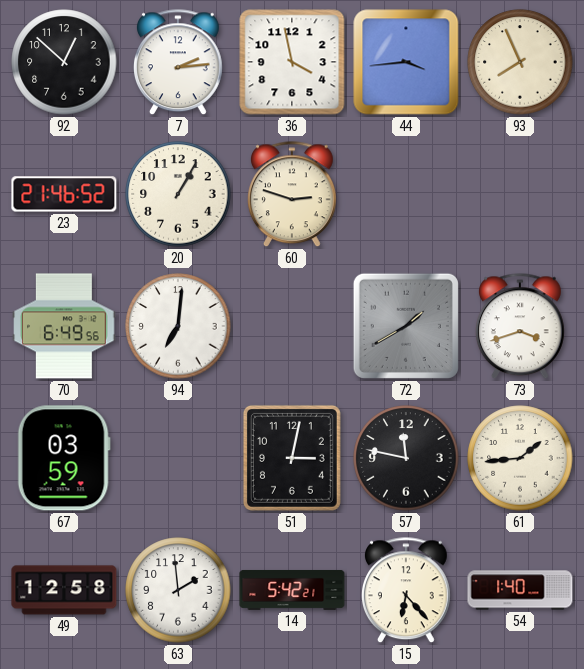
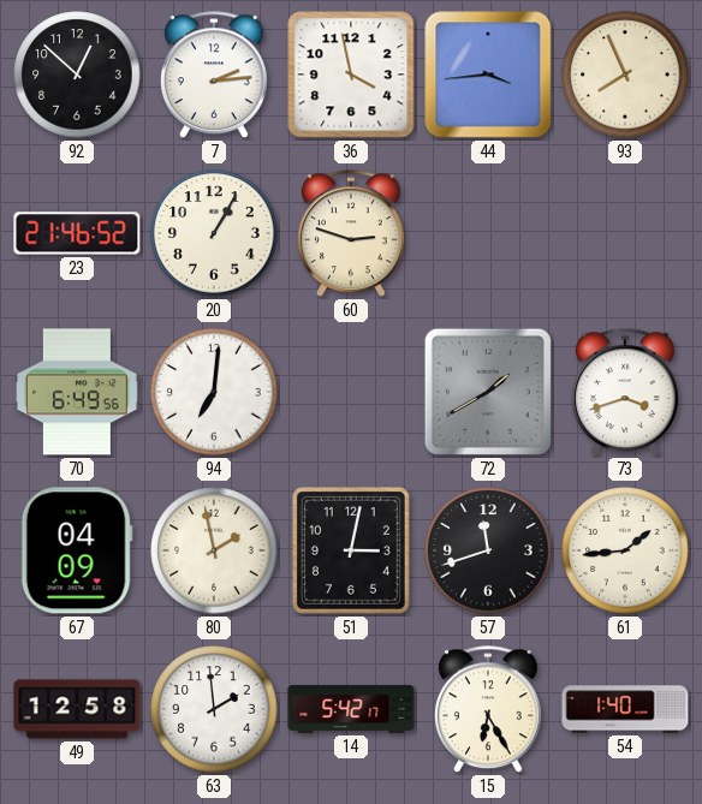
67: 03:59 -> 04:09 (77, 550)
80: none -> 1:58 (214, 550)
57: 11:47 -> 11:42 (488, 550)
14: 5:42:21 -> 5:42:17 (351, 709)
15: 6:23 -> 6:25 (488, 710)
